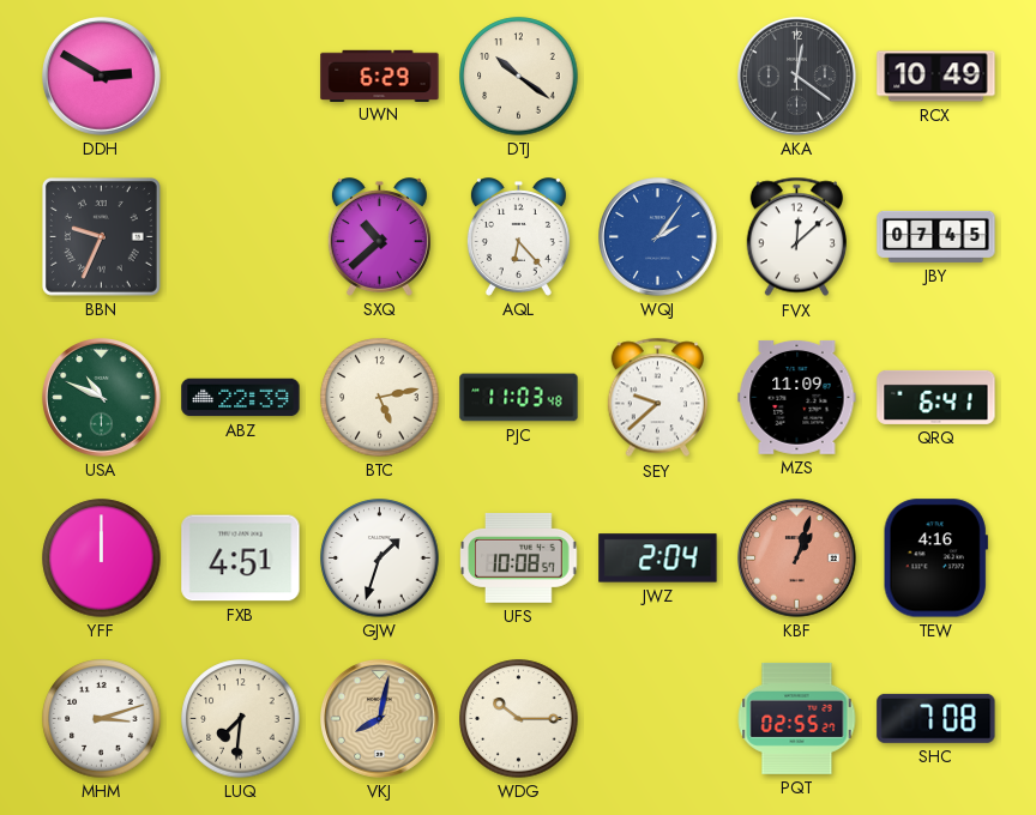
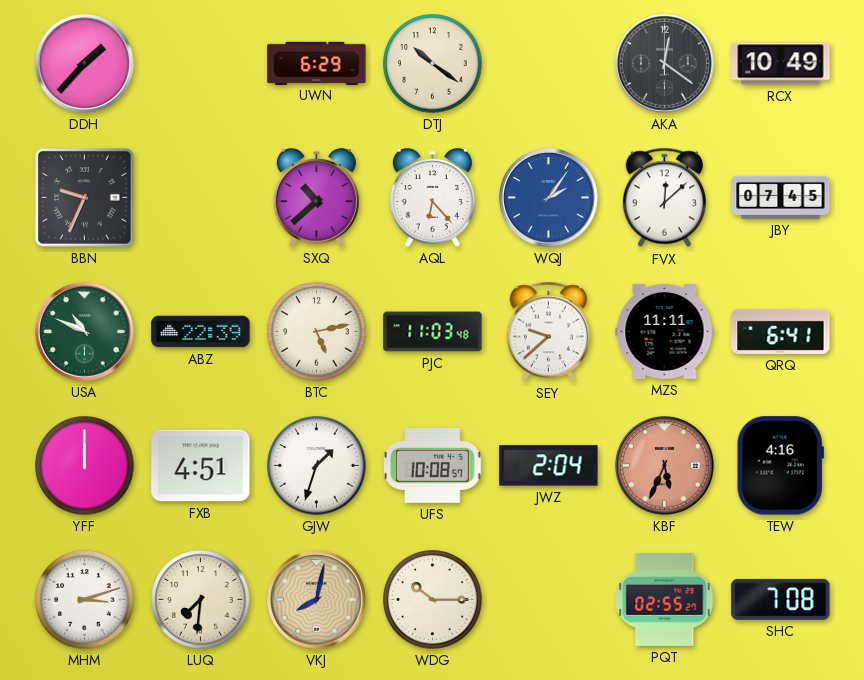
DDH: 2:50 -> 1:37 (85, 64)
MZS: 11:09 -> 11:11 (665, 331)
KBF: 1:03 -> 5:34 (665, 466)
